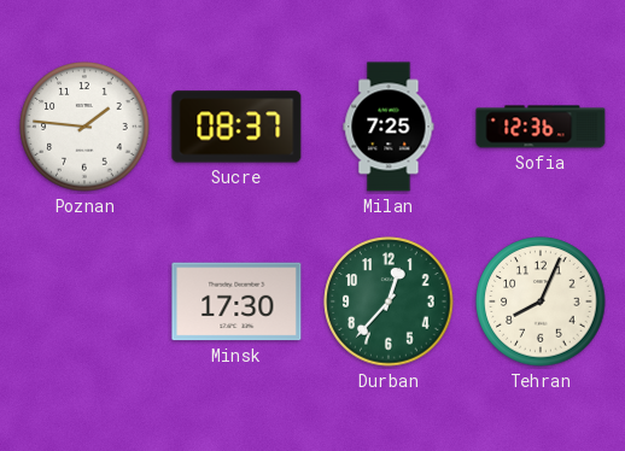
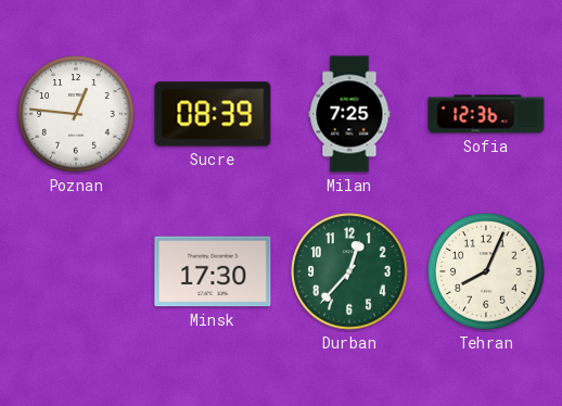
Poznan: 1:46 -> 12:46 (76, 114)
Sucre: 08:37 -> 08:39 (213, 114)
